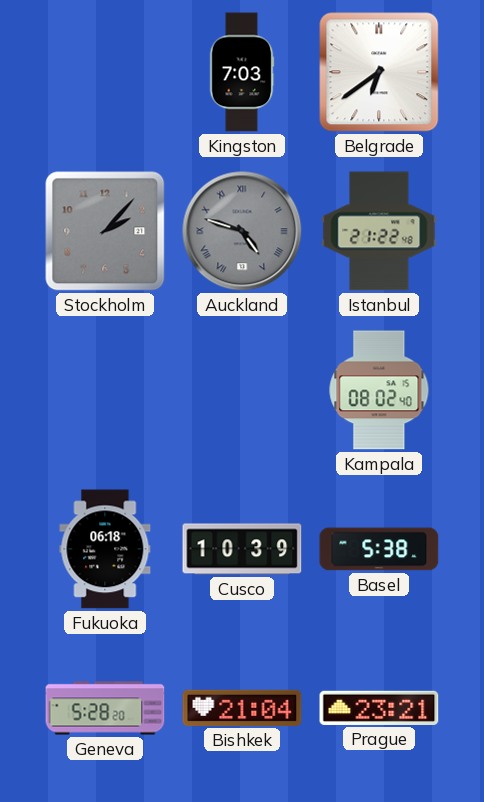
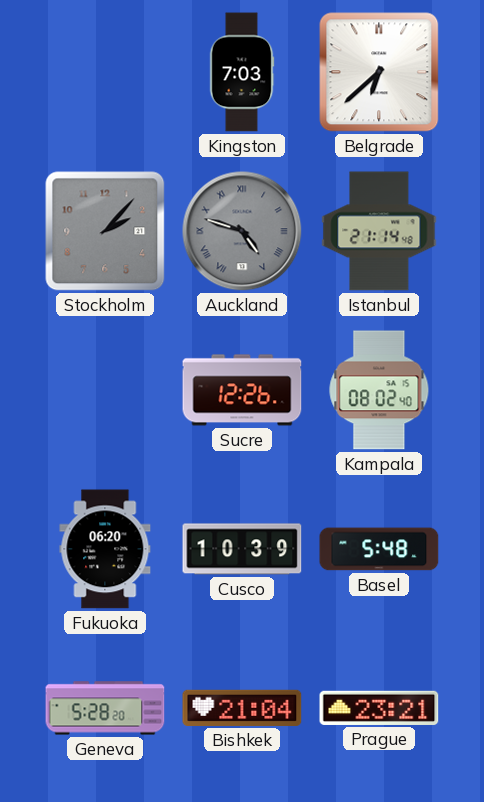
Belgrade: 6:39 -> 6:38 (379, 72)
Istanbul: 21:22 -> 21:14 (379, 231)
Sucre: none -> 12:26 (242, 390)
Fukuoka: 06:18 -> 06:20 (105, 549)
Basel: 5:38 -> 5:48 (379, 549)
